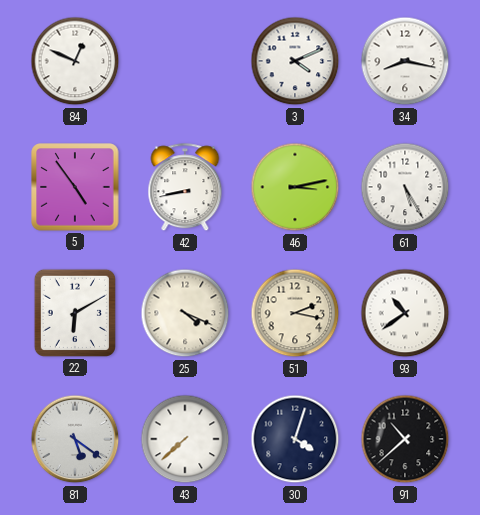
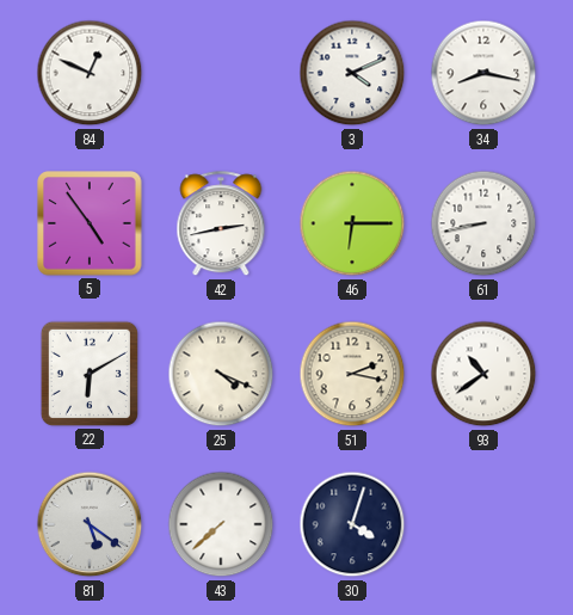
42: 8:43 -> 2:43 (221, 225)
46: 3:13 -> 6:15 (352, 223)
61: 5:25 -> 8:43 (483, 223)
91: 10:38 -> none (405, 439)
